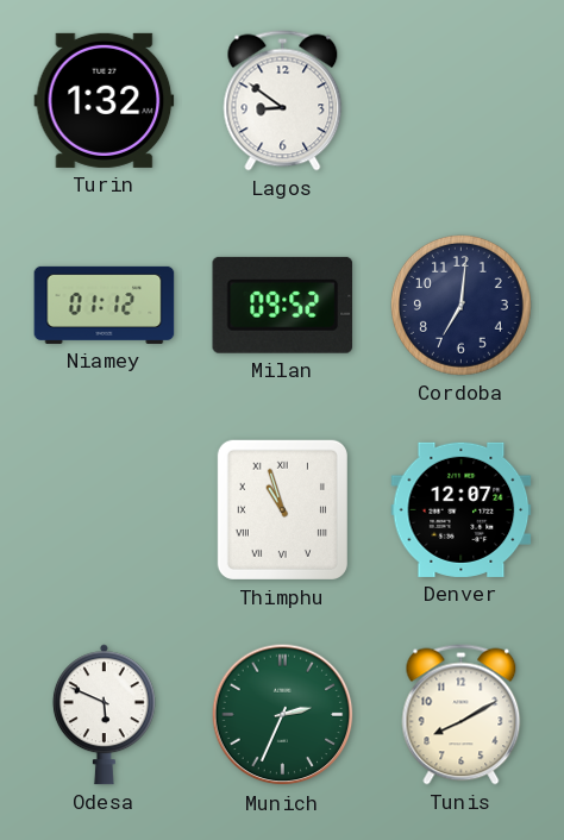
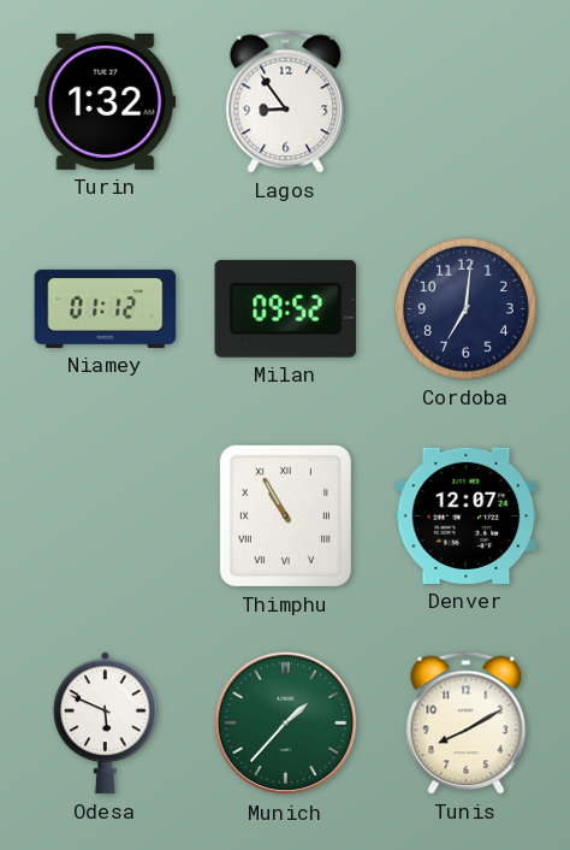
Lagos: 8:51 -> 8:54 (286, 102)
Thimphu: 10:57 -> 10:55 (285, 515)
Munich: 2:34 -> 1:37 (286, 724)
